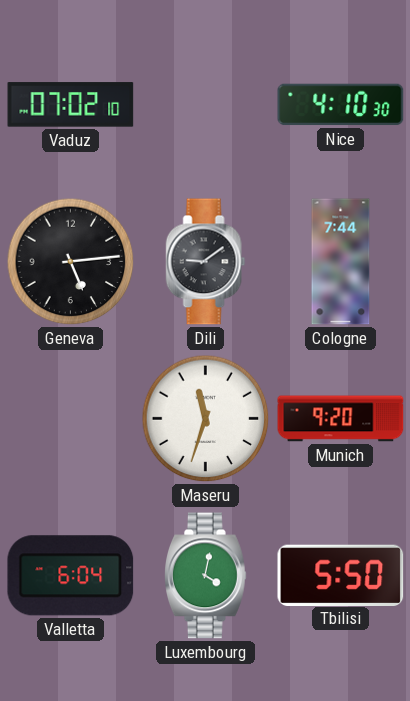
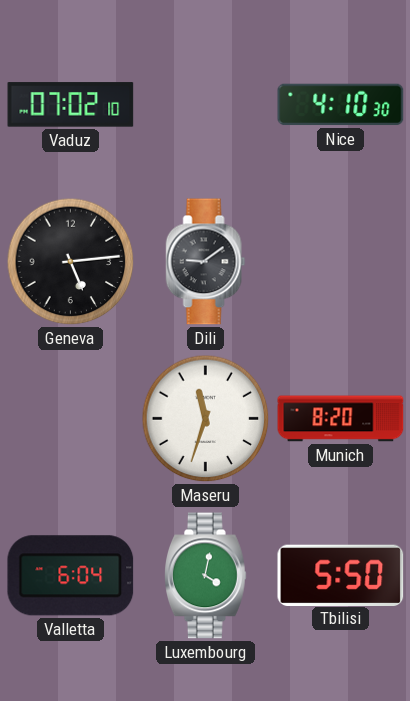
Cologne: 7:44 -> none (341, 262)
Munich: 9:20 -> 8:20 (341, 419)
